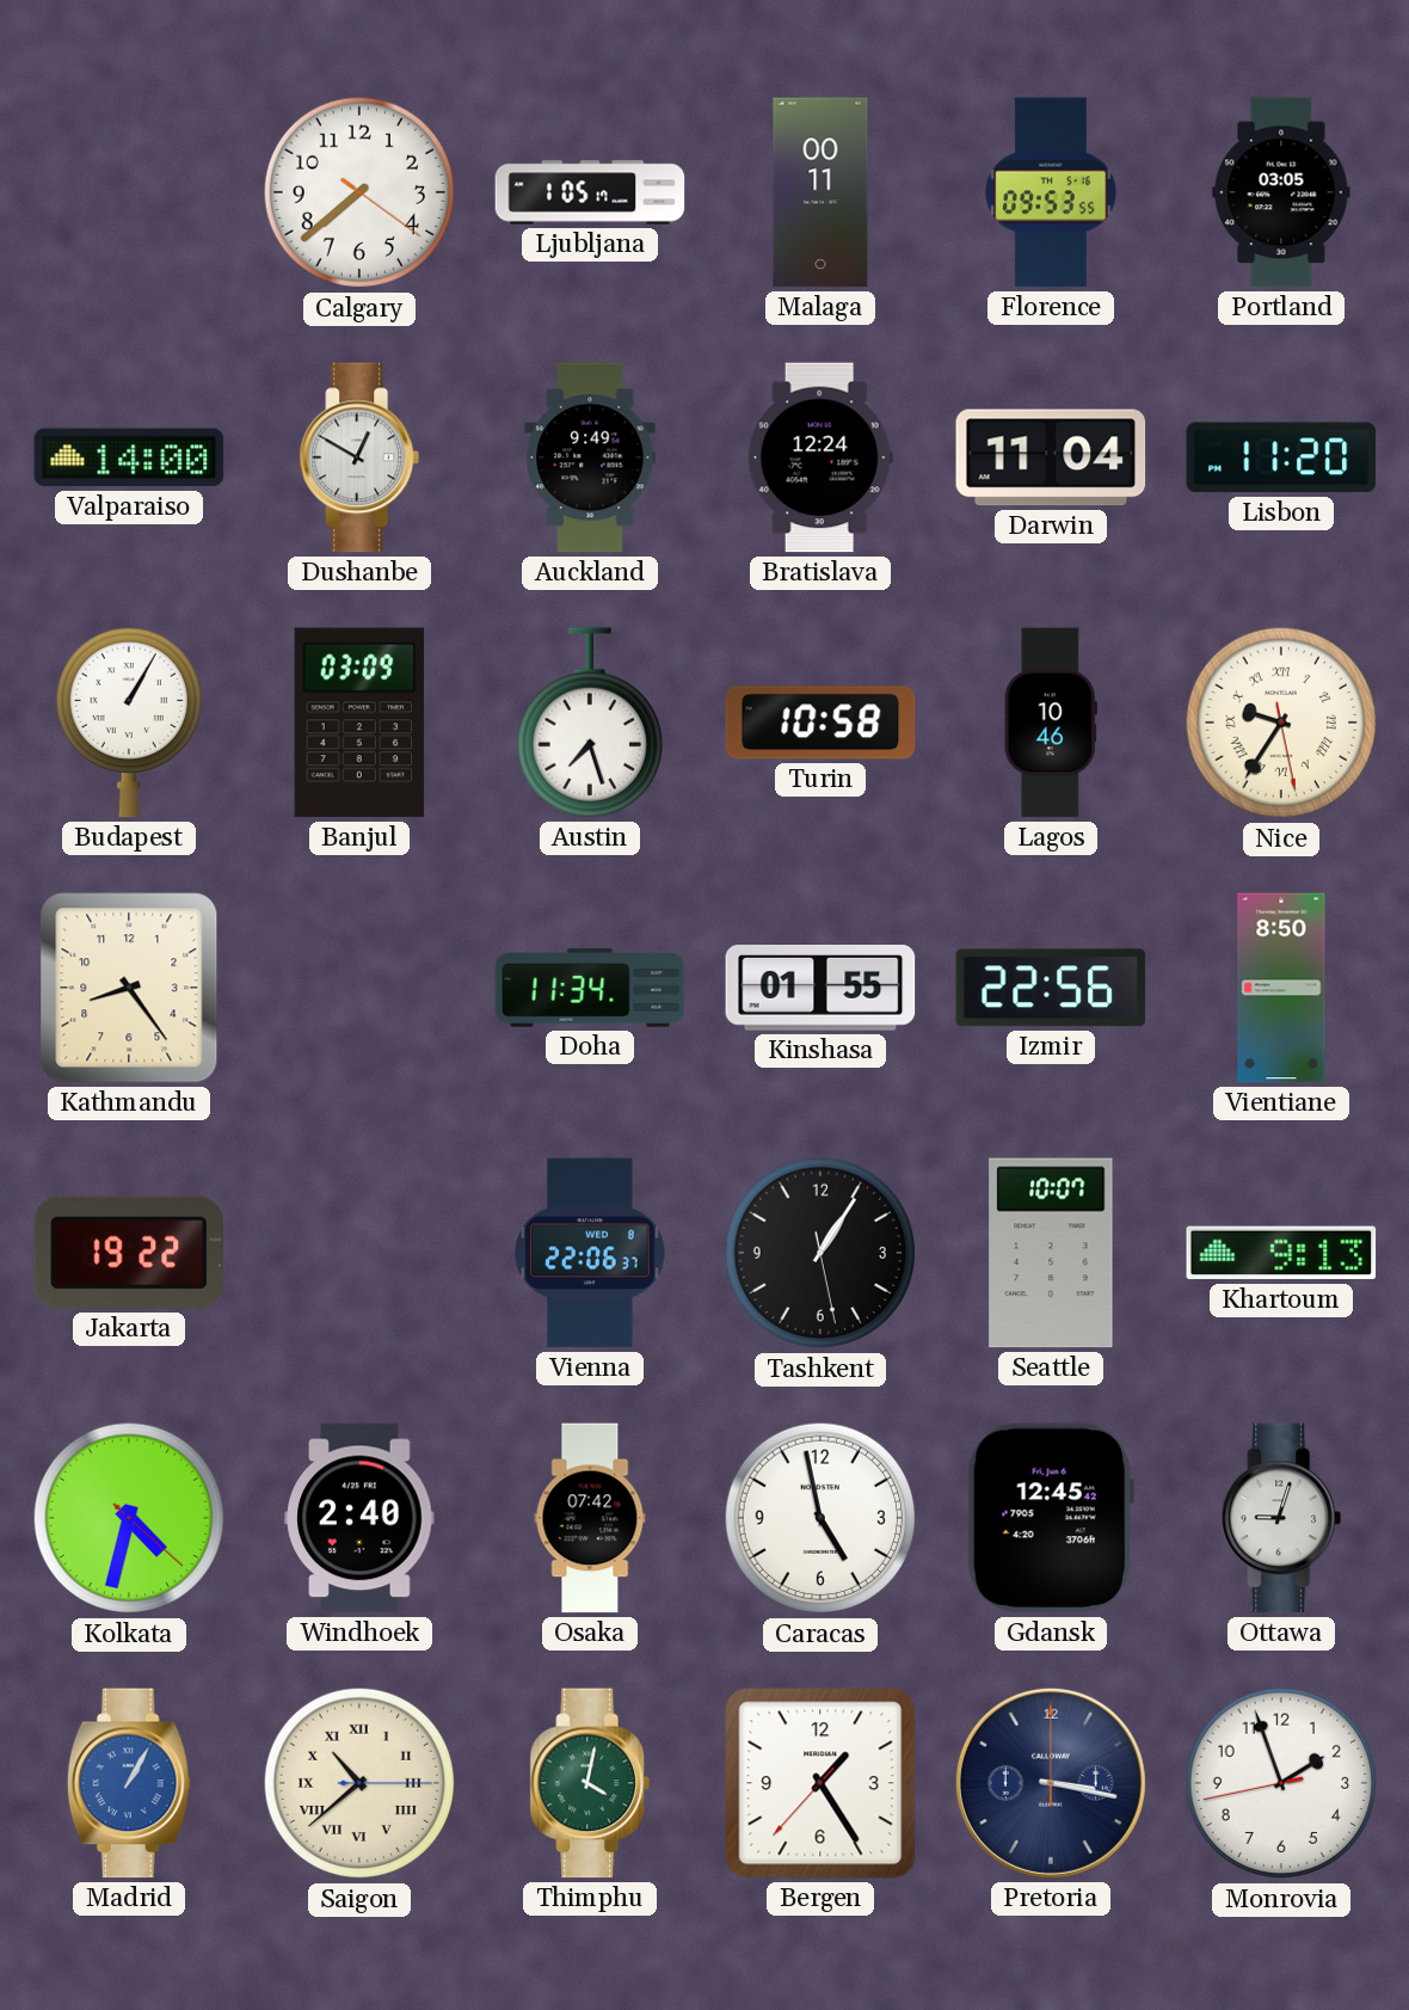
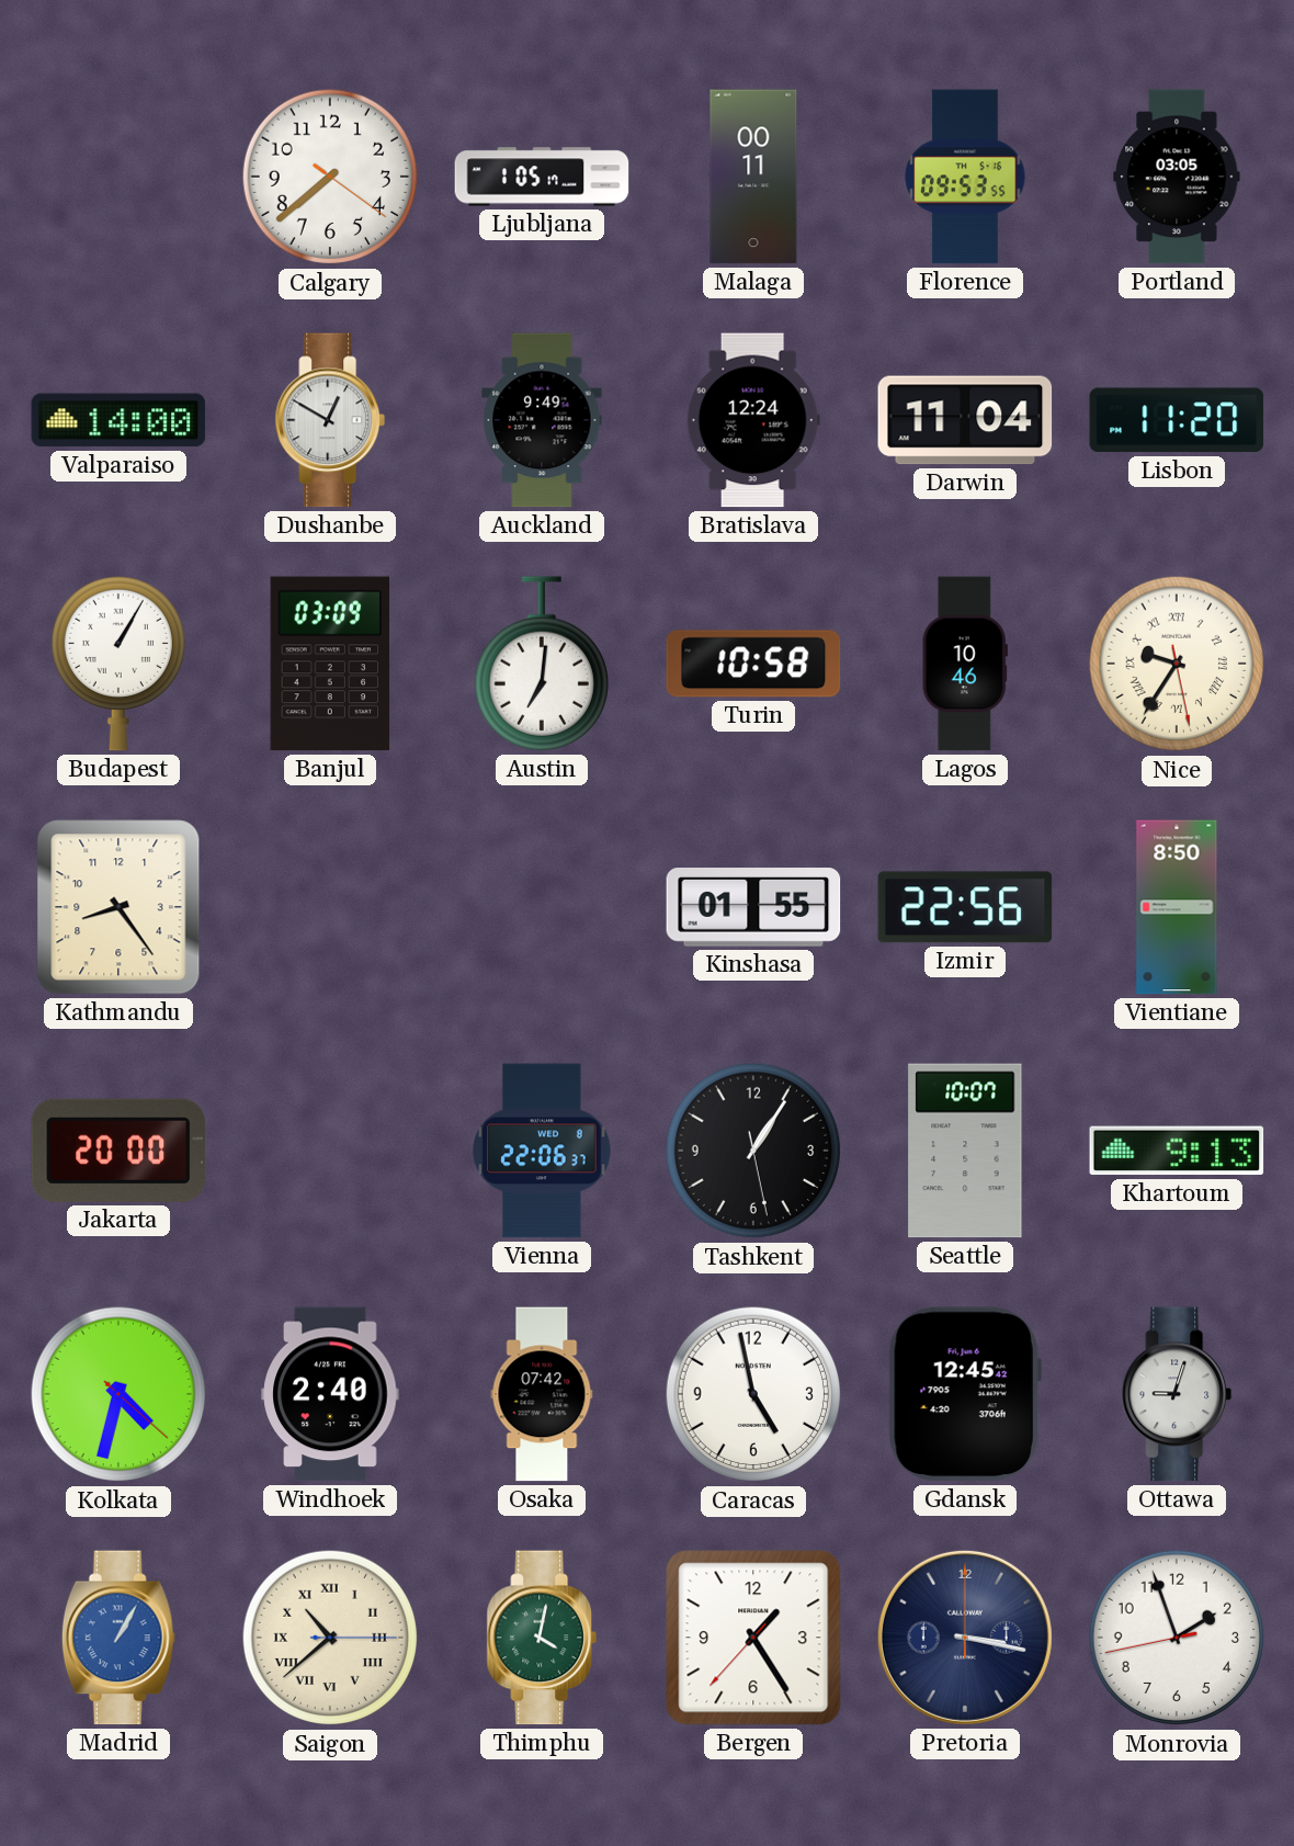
Austin: 7:27 -> 7:01 (542, 664)
Doha: 11:34 -> none (590, 988)
Jakarta: 19:22 -> 20:00 (117, 1151)
